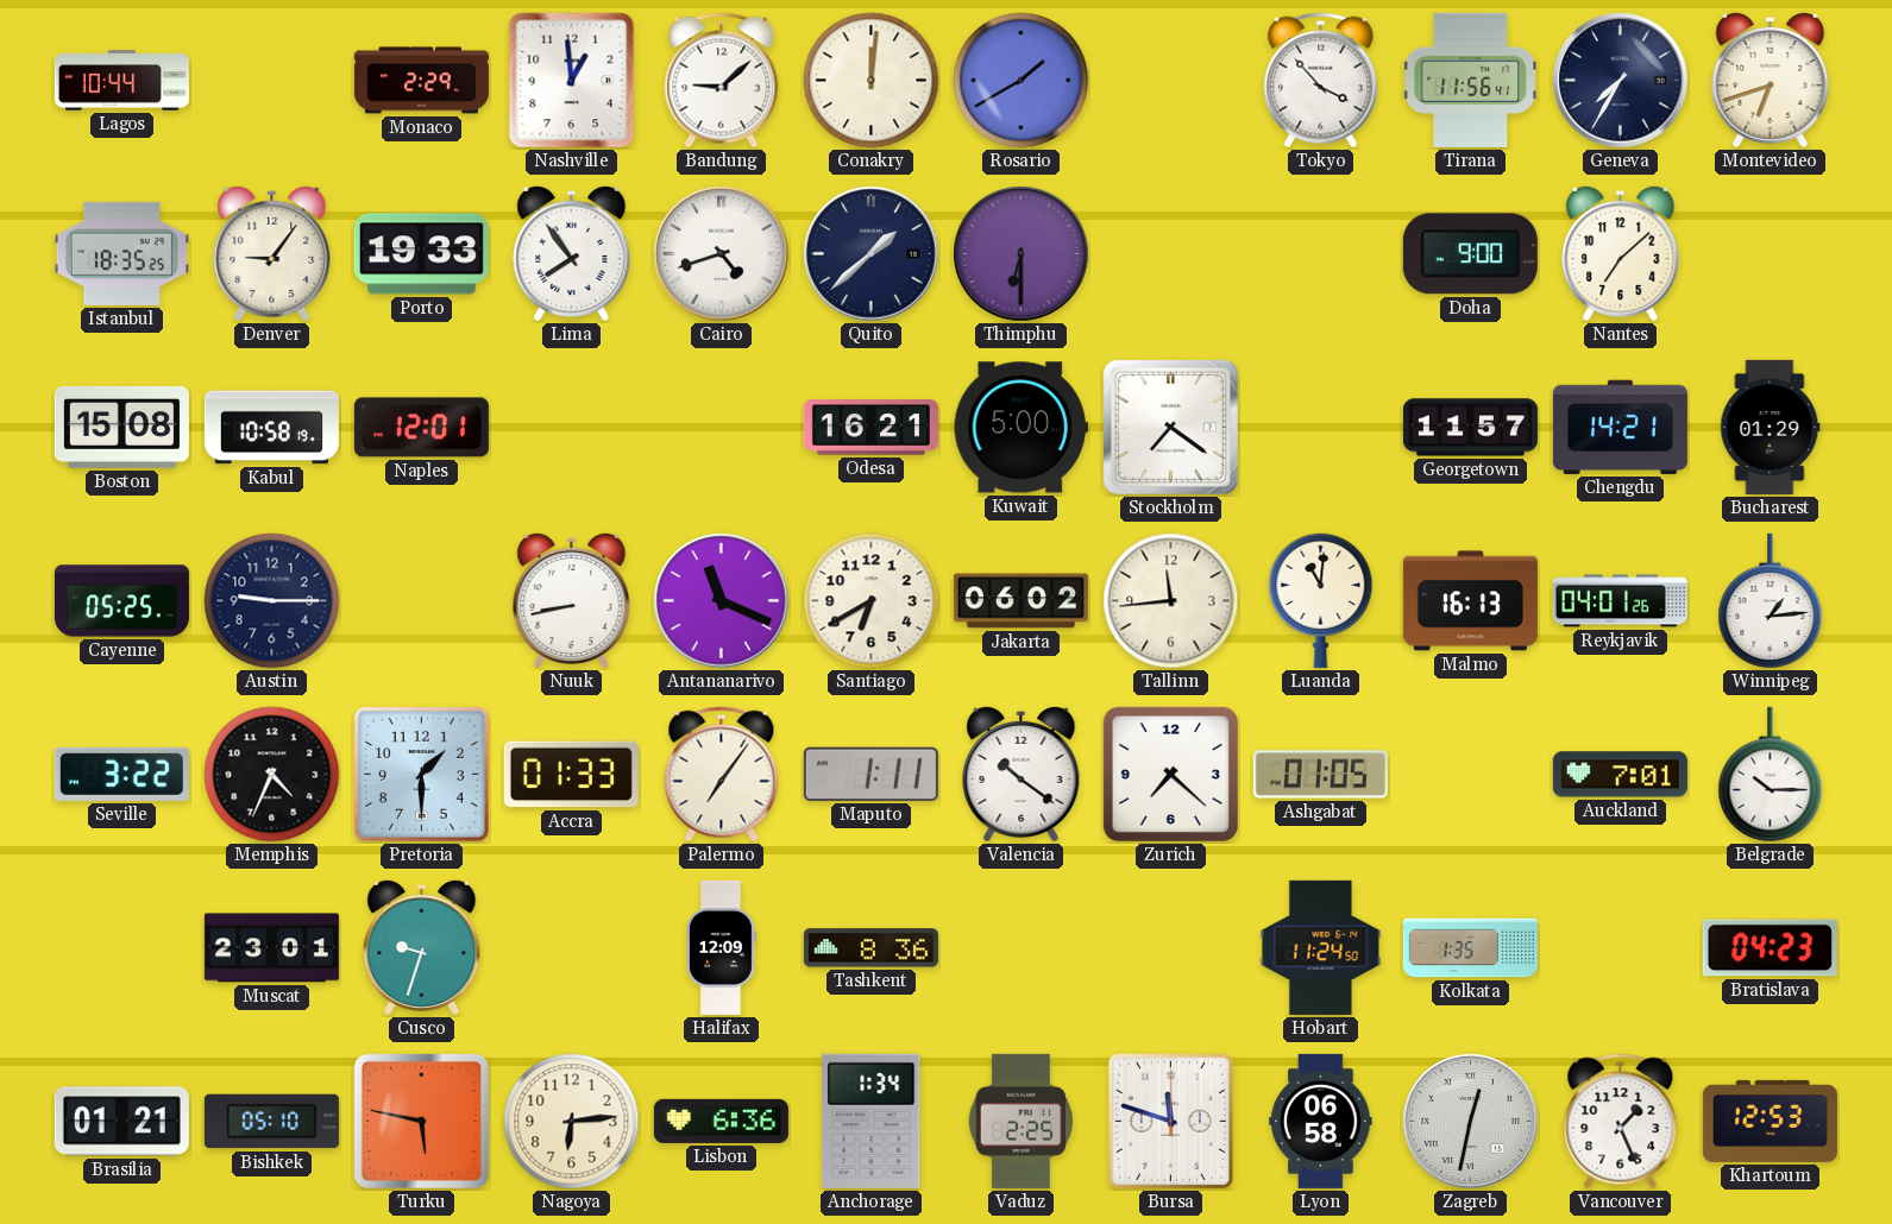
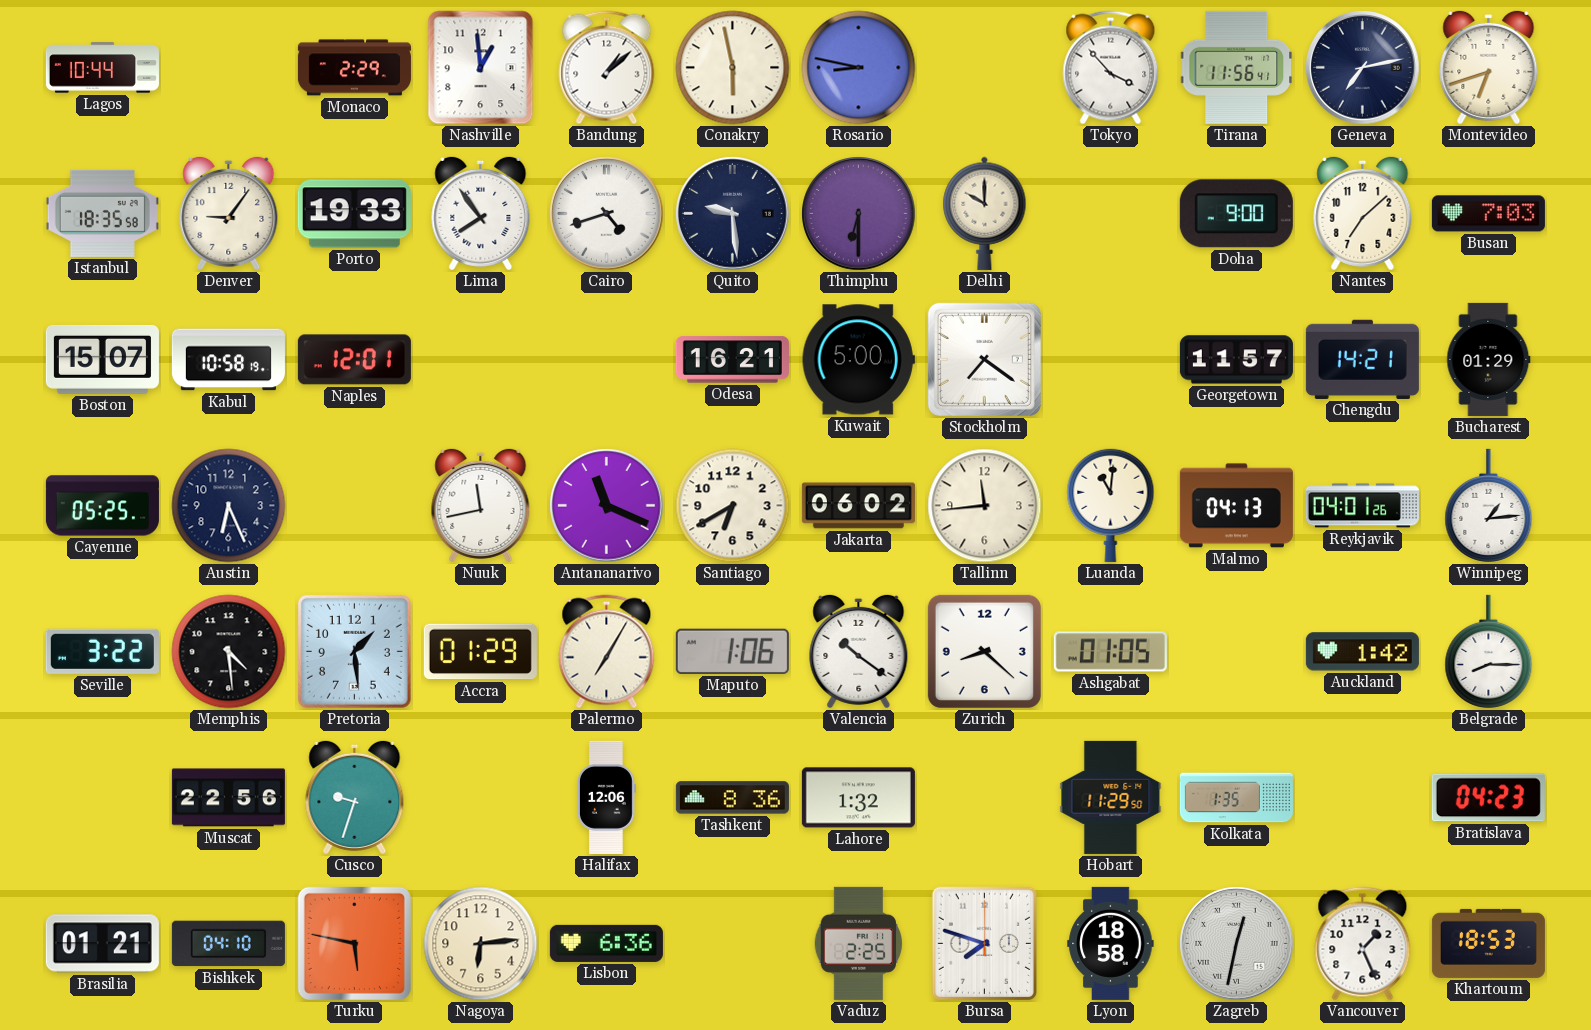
Bandung: 9:08 -> 1:08 (607, 68)
Conakry: 12:01 -> 5:58 (733, 68)
Rosario: 1:40 -> 8:47 (859, 68)
Geneva: 7:35 -> 7:13 (1363, 68)
Istanbul: 18:35:25 -> 18:35:58 (102, 213)
Quito: 1:38 -> 9:29 (733, 214)
Delhi: none -> 10:00 (985, 213)
Busan: none -> 7:03 (1488, 214)
Boston: 15:08 -> 15:07 (102, 359)
Austin: 9:15 -> 6:26 (229, 506)
Nuuk: 8:43 -> 11:43 (481, 505)
Malmo: 16:13 -> 04:13 (1236, 506)
Memphis: 4:34 -> 4:29 (229, 652)
Pretoria: 1:30 -> 1:29 (354, 651)
Accra: 01:33 -> 01:29 (480, 652)
Palermo: 7:06 -> 7:05 (607, 652)
Maputo: 1:11 -> 1:06 (732, 651)
Zurich: 7:22 -> 8:22 (984, 651)
Auckland: 7:01 -> 1:42 (1362, 652)
Belgrade: 10:15 -> 8:15 (1489, 651)
Muscat: 23:01 -> 22:56 (228, 798)
Halifax: 12:09 -> 12:06 (607, 797)
Lahore: none -> 1:32 (858, 798)
Hobart: 11:24 -> 11:29 (1111, 797)
Bishkek: 05:10 -> 04:10 (228, 944)
Anchorage: 1:34 -> none (872, 1121)
Bursa: 11:48 -> 7:48 (984, 943)
Lyon: 06:58 -> 18:58 (1111, 943)
Khartoum: 12:53 -> 18:53 (1488, 943)
